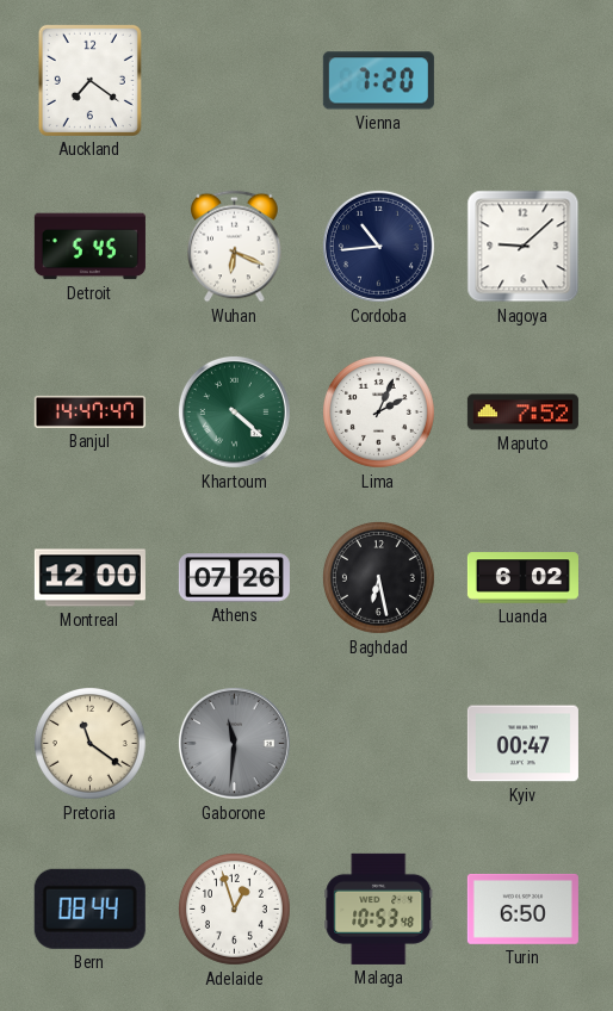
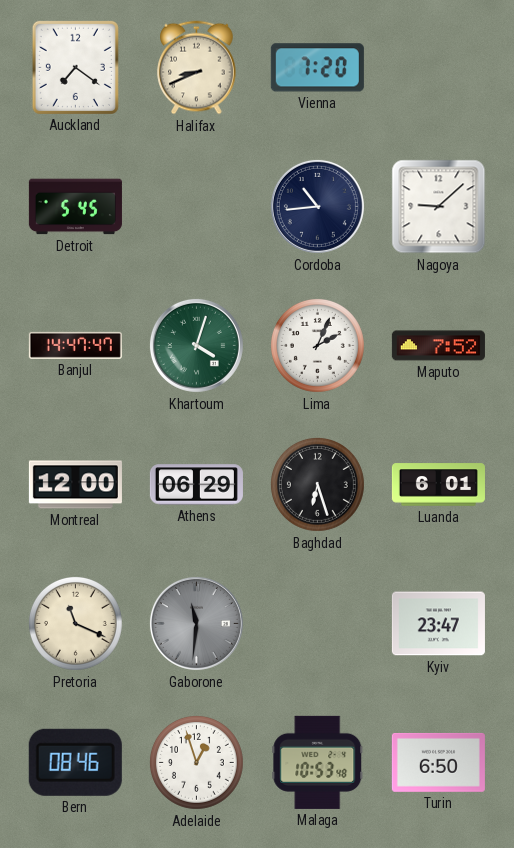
Halifax: none -> 8:41 (197, 68)
Wuhan: 6:19 -> none (235, 247)
Khartoum: 4:22 -> 4:03 (196, 345)
Athens: 07:26 -> 06:29 (196, 485)
Baghdad: 6:28 -> 6:27 (317, 484)
Luanda: 6:02 -> 6:01 (438, 485)
Pretoria: 11:21 -> 11:19 (75, 623)
Kyiv: 00:47 -> 23:47 (438, 624)
Bern: 08:44 -> 08:46 (75, 762)
